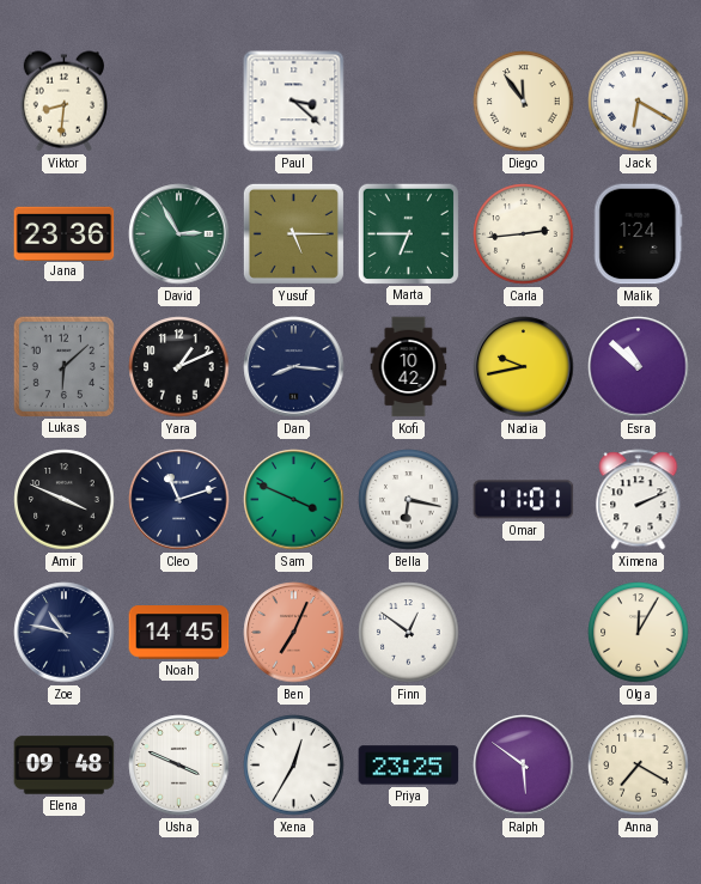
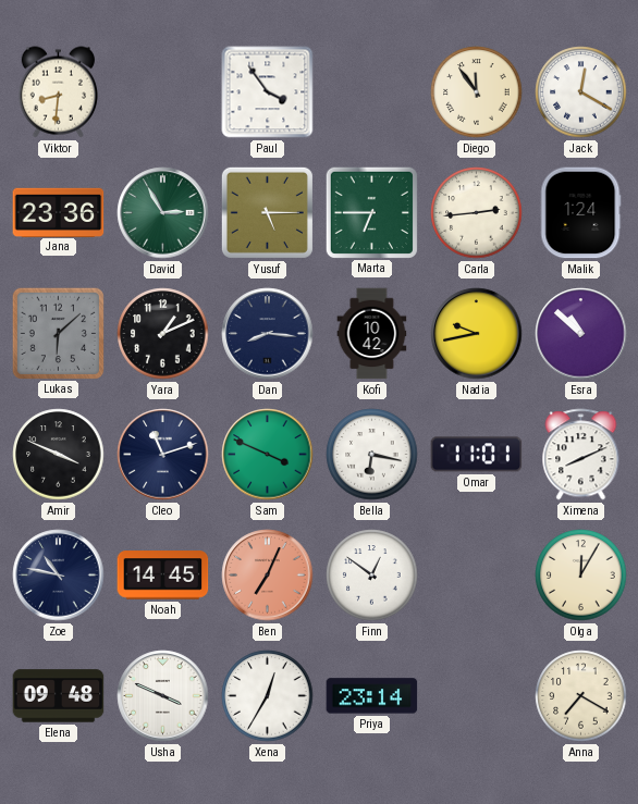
Paul: 3:22 -> 3:54 (268, 92)
Jack: 6:20 -> 12:20 (581, 92)
Ximena: 2:11 -> 8:11 (581, 455)
Priya: 23:25 -> 23:14 (372, 696)
Ralph: 5:51 -> none (524, 766)
